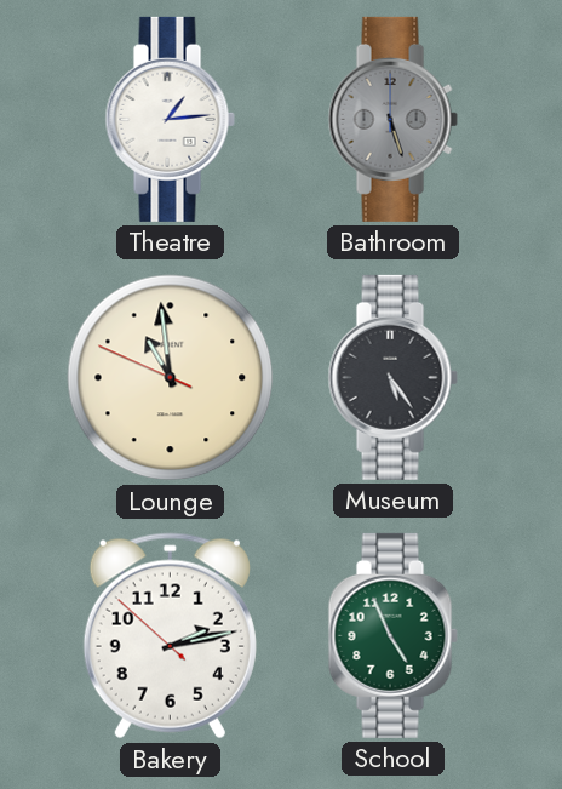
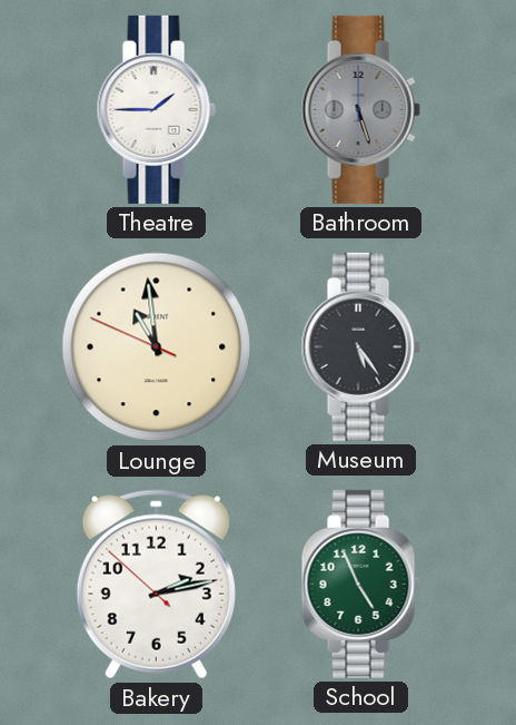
Theatre: 1:14 -> 1:45 (156, 109)
